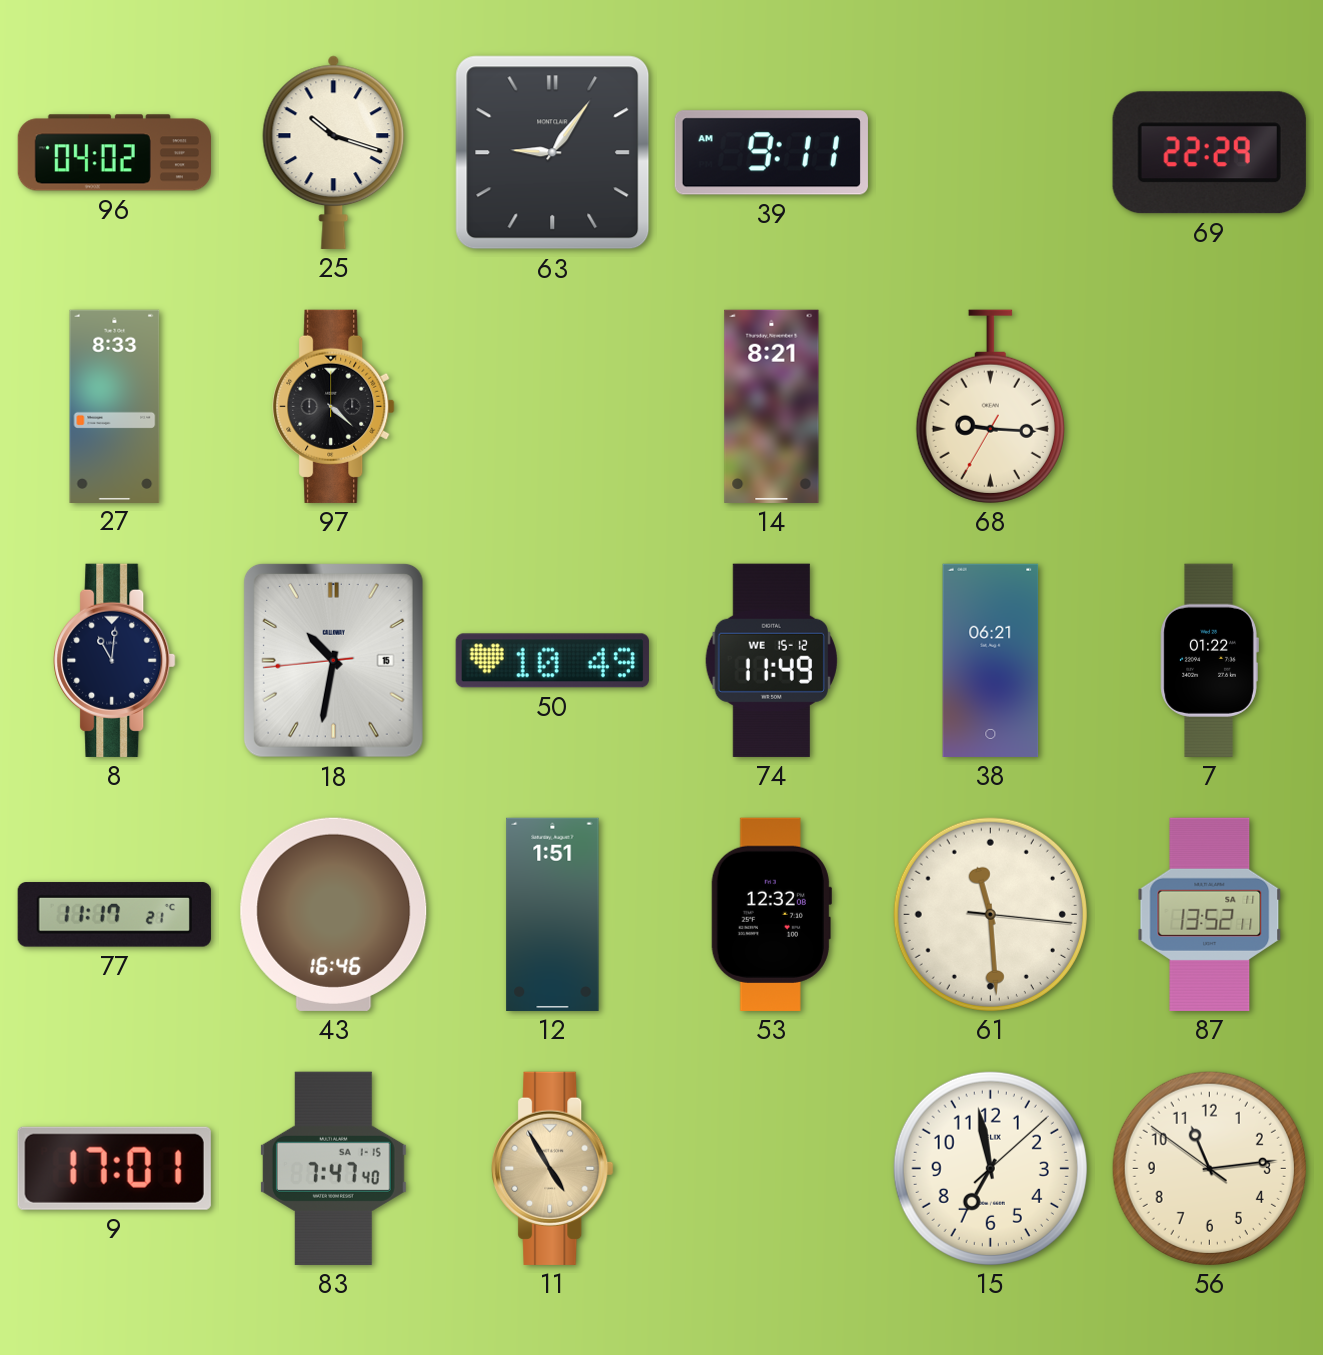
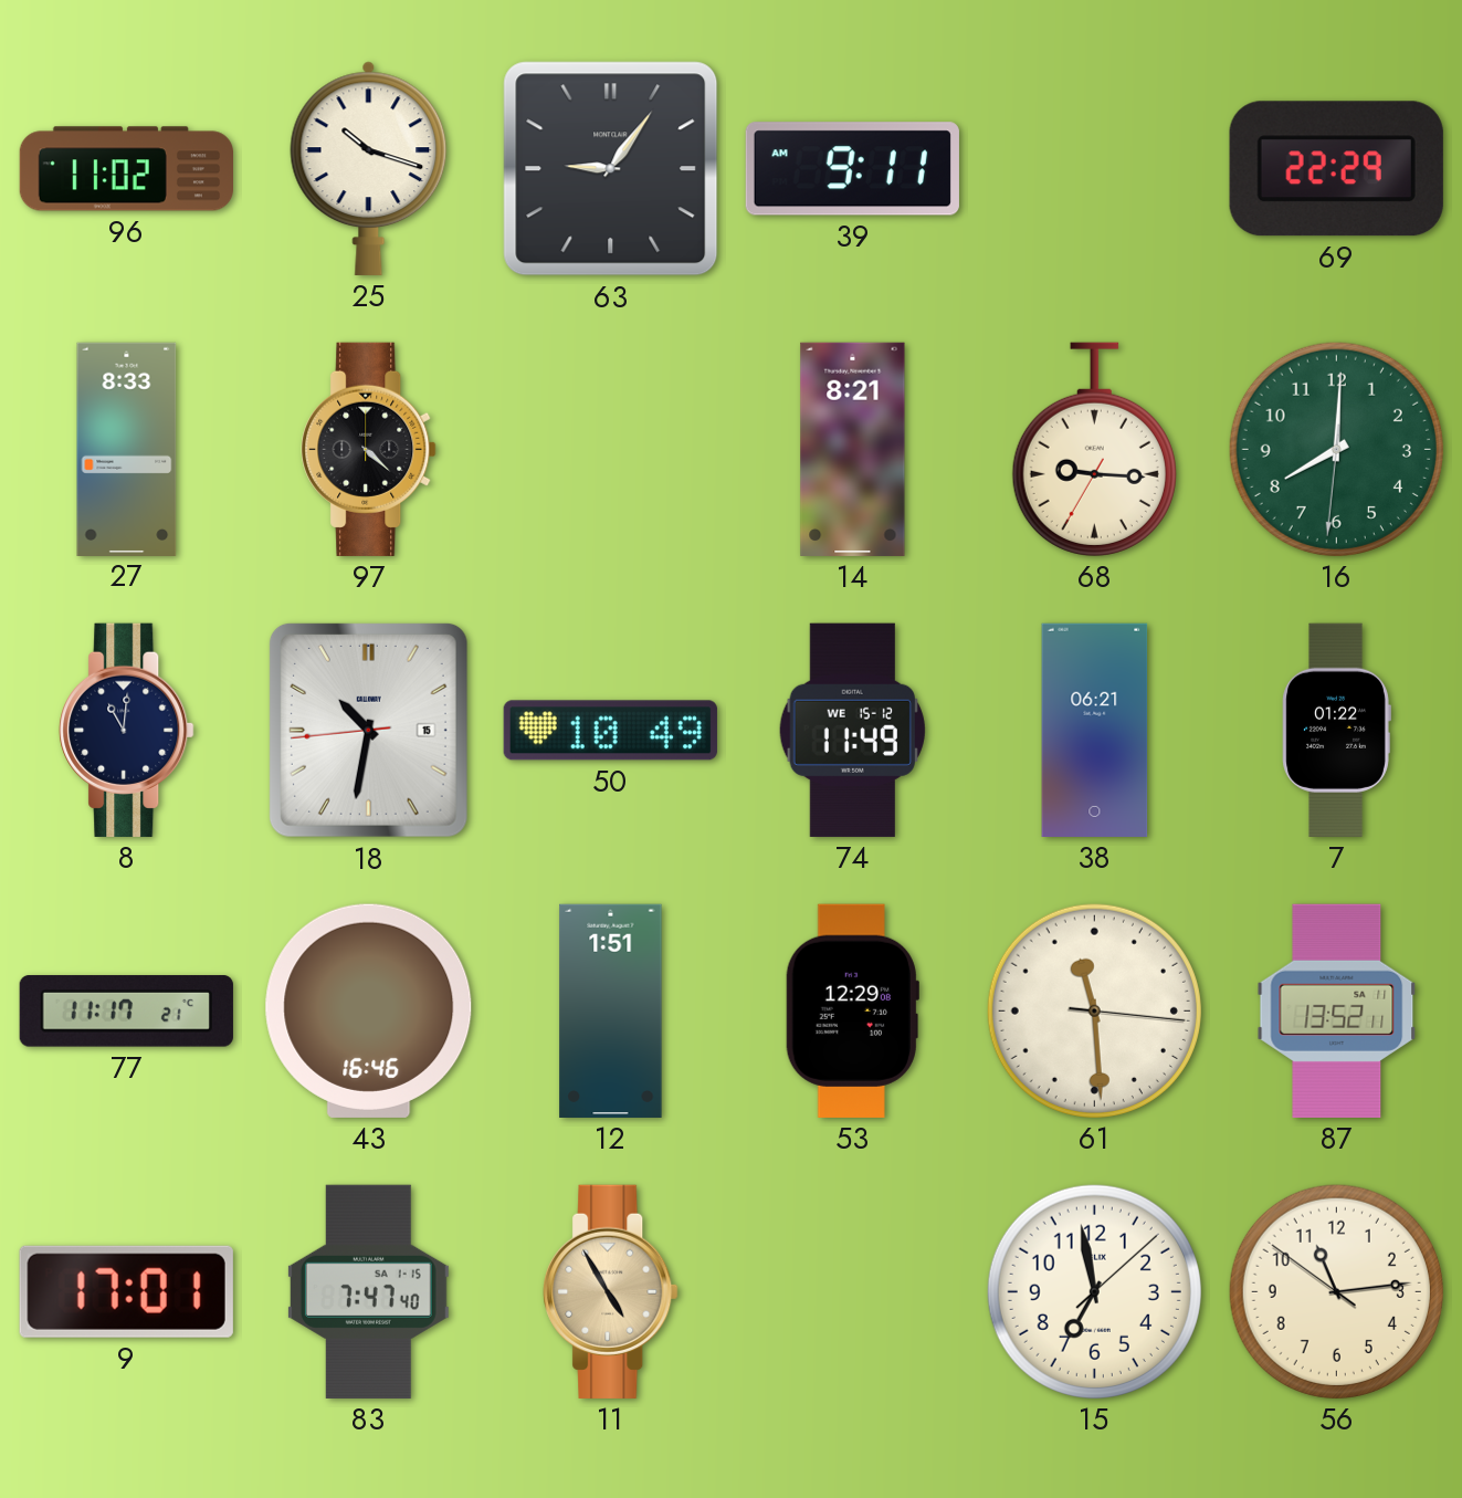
96: 04:02 -> 11:02 (126, 169)
16: none -> 8:00 (1336, 449)
53: 12:32 -> 12:29 (852, 1010)
